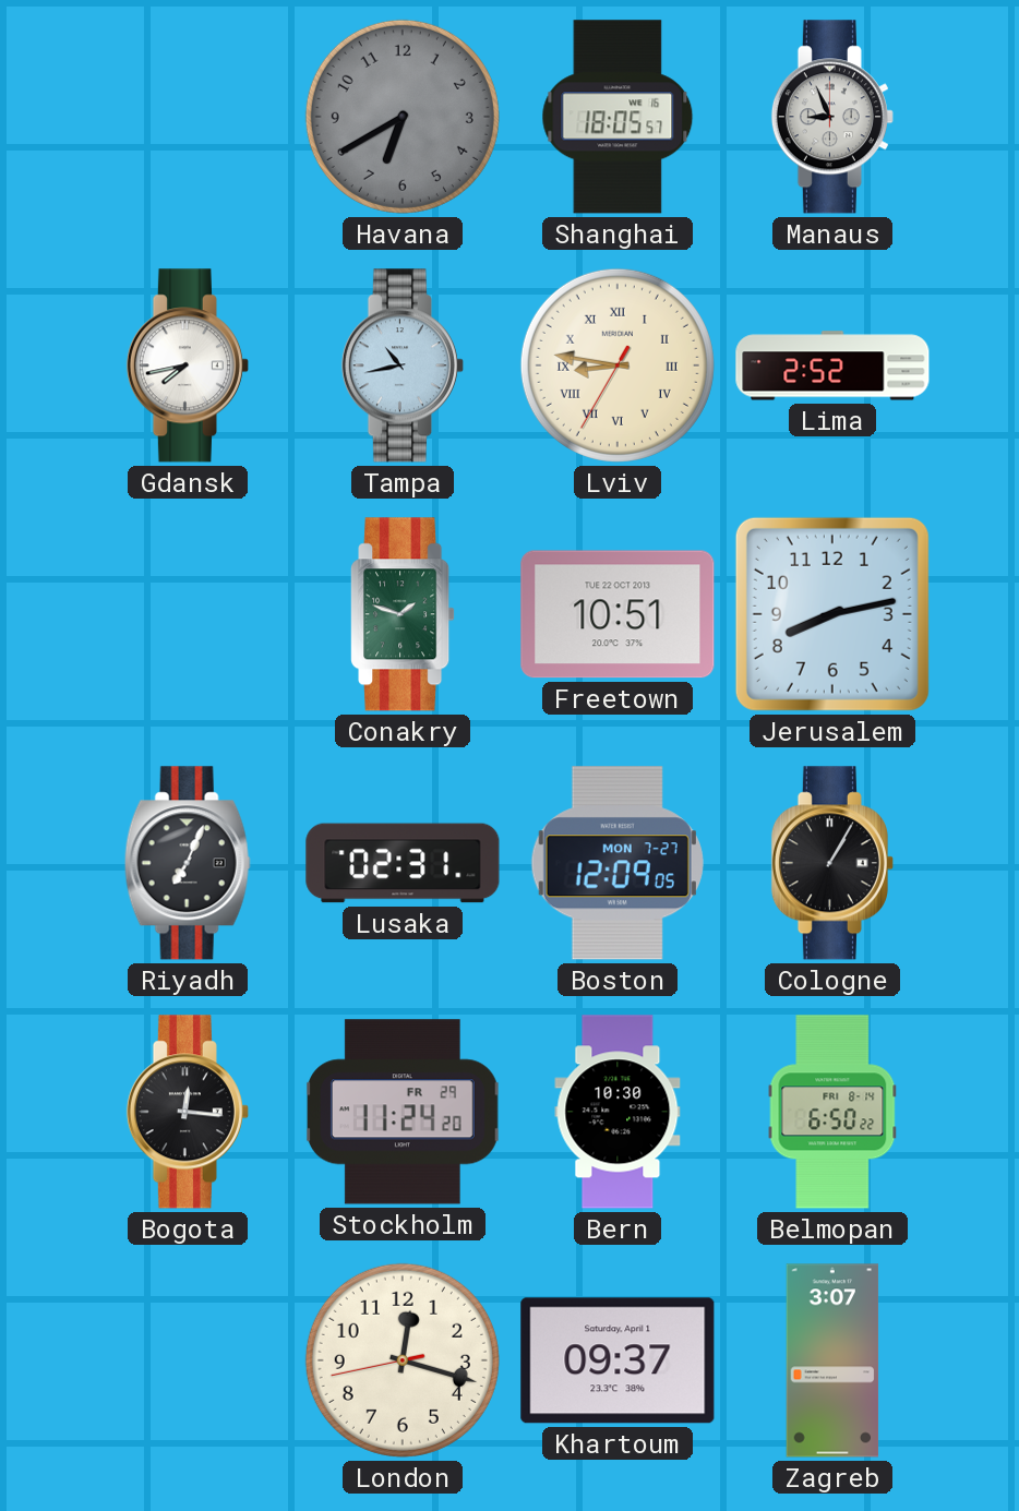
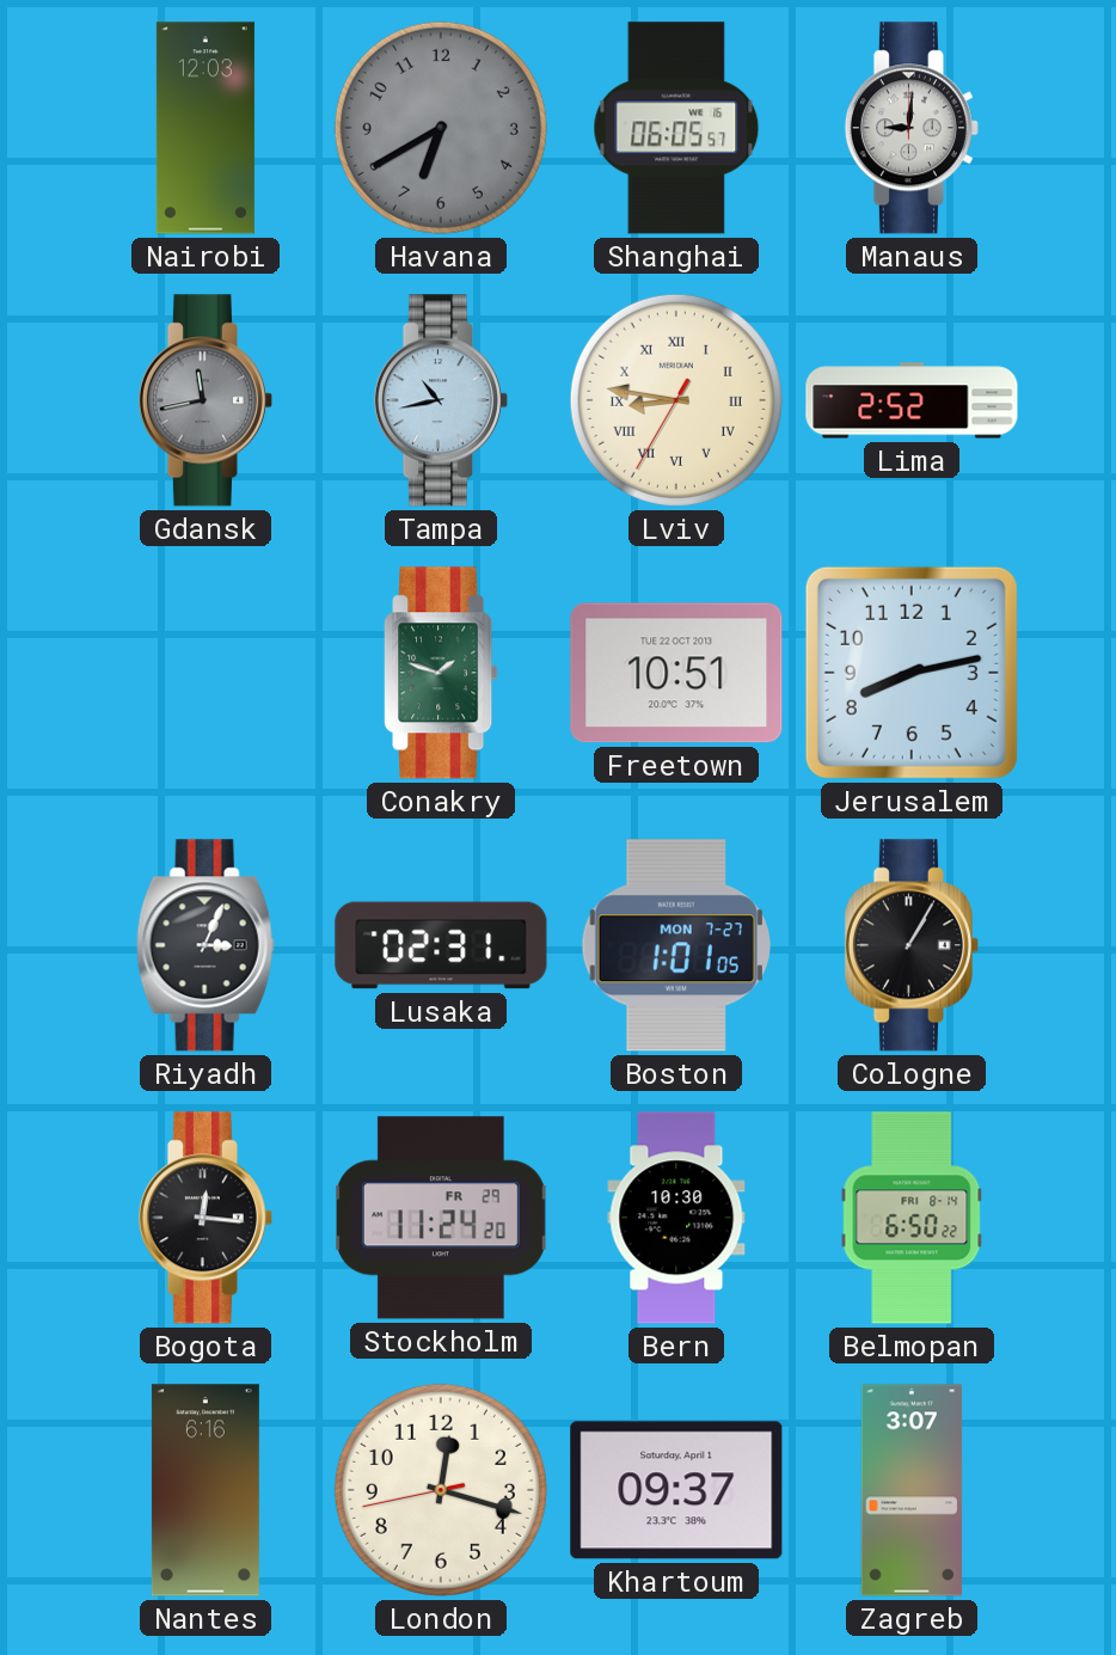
Nairobi: none -> 12:03 (206, 128)
Shanghai: 18:05 -> 06:05 (676, 128)
Manaus: 8:56 -> 9:01 (912, 128)
Gdansk: 7:43 -> 11:43 (206, 400)
Gdansk dial: white -> grey (206, 400)
Riyadh: 7:04 -> 3:04 (206, 945)
Boston: 12:09 -> 1:01 (676, 945)
Nantes: none -> 6:16 (206, 1490)
